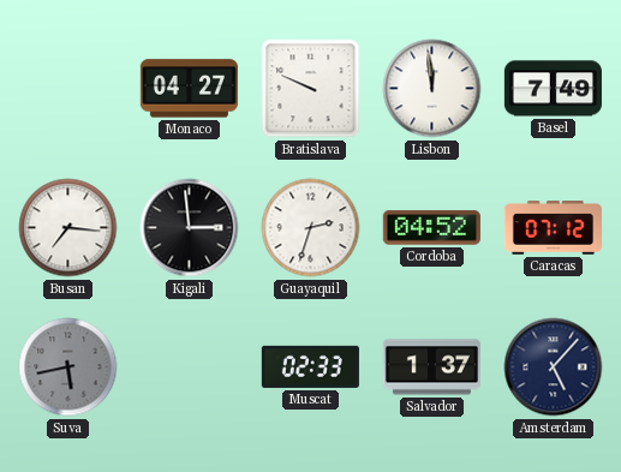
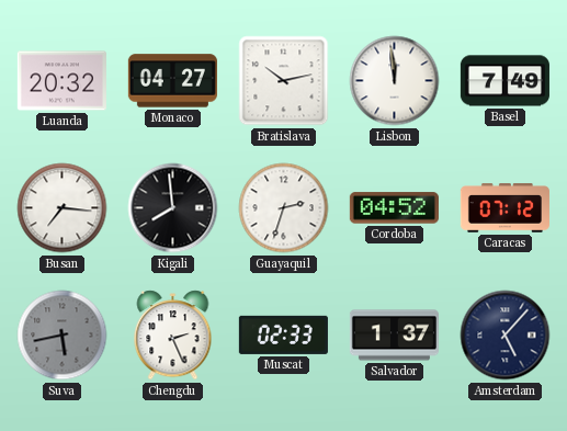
Luanda: none -> 20:32 (61, 81)
Bratislava: 9:49 -> 10:13 (284, 81)
Kigali: 2:59 -> 7:59 (173, 208)
Chengdu: none -> 2:26 (173, 336)
